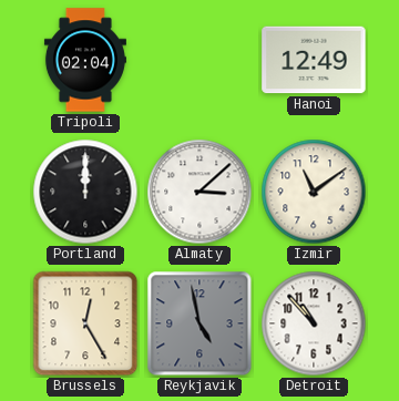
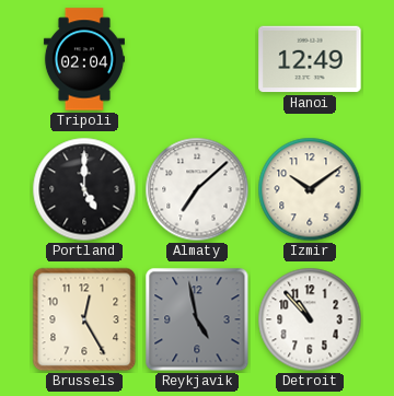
Portland: 12:00 -> 5:00 (84, 189)
Almaty: 3:08 -> 7:08 (197, 189)
Izmir: 11:09 -> 10:09 (310, 189)
